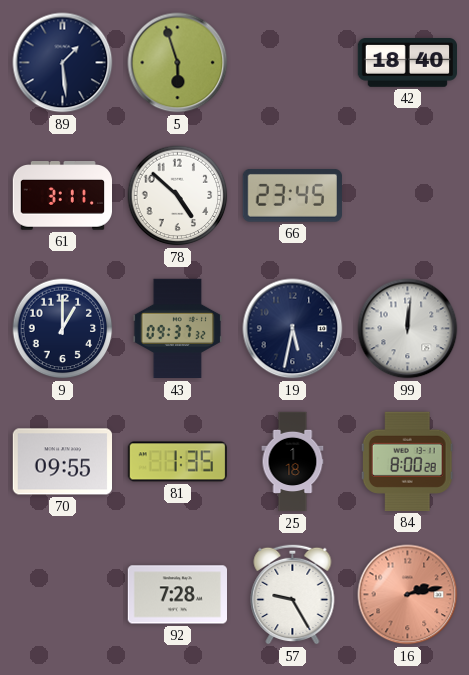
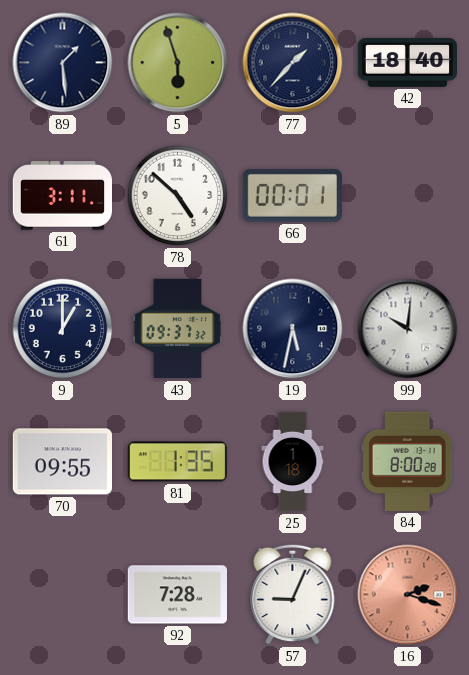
77: none -> 1:37 (293, 63)
66: 23:45 -> 00:01 (292, 196)
99: 12:01 -> 10:01 (408, 329)
57: 9:25 -> 9:04 (293, 594)
16: 2:13 -> 2:18 (408, 595)
